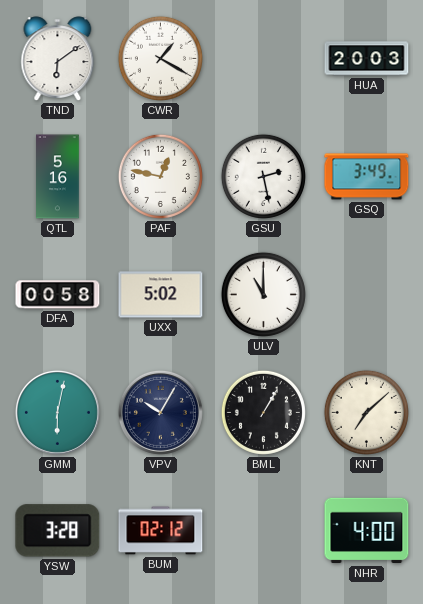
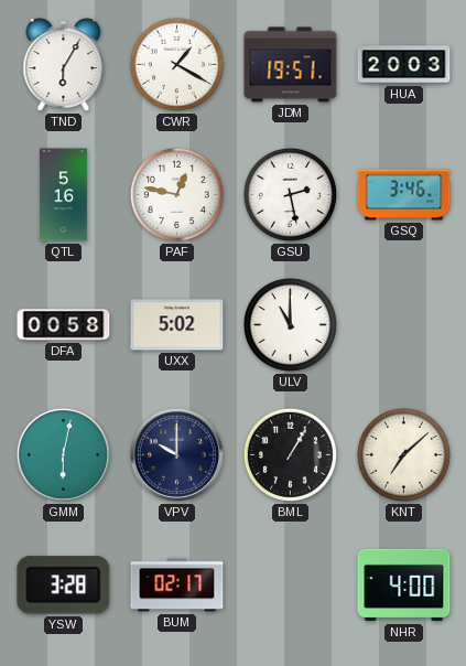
TND: 6:09 -> 6:05 (64, 65)
JDM: none -> 19:51 (291, 65)
GSQ: 3:49 -> 3:46 (404, 195)
VPV: 10:05 -> 10:00 (176, 454)
BUM: 02:12 -> 02:17 (177, 586)
